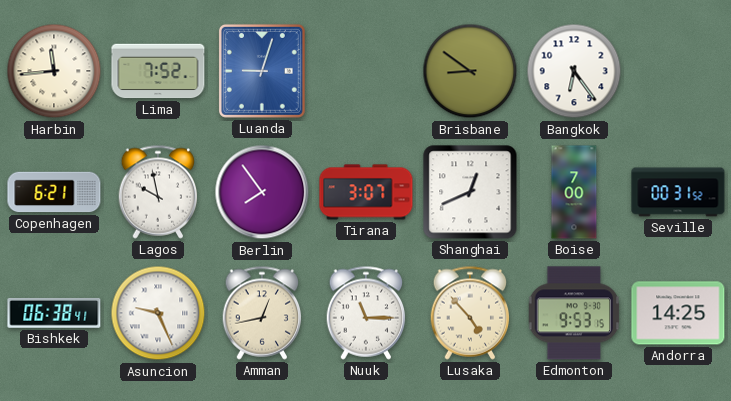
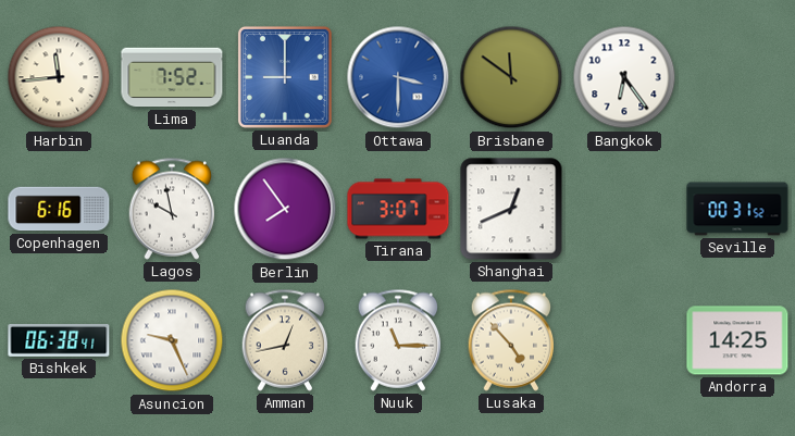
Luanda: 9:03 -> 9:00 (285, 77)
Ottawa: none -> 3:30 (398, 77)
Brisbane: 8:51 -> 11:51 (511, 77)
Copenhagen: 6:21 -> 6:16 (59, 209)
Boise: 7:00 -> none (574, 192)
Edmonton: 9:53 -> none (574, 313)
